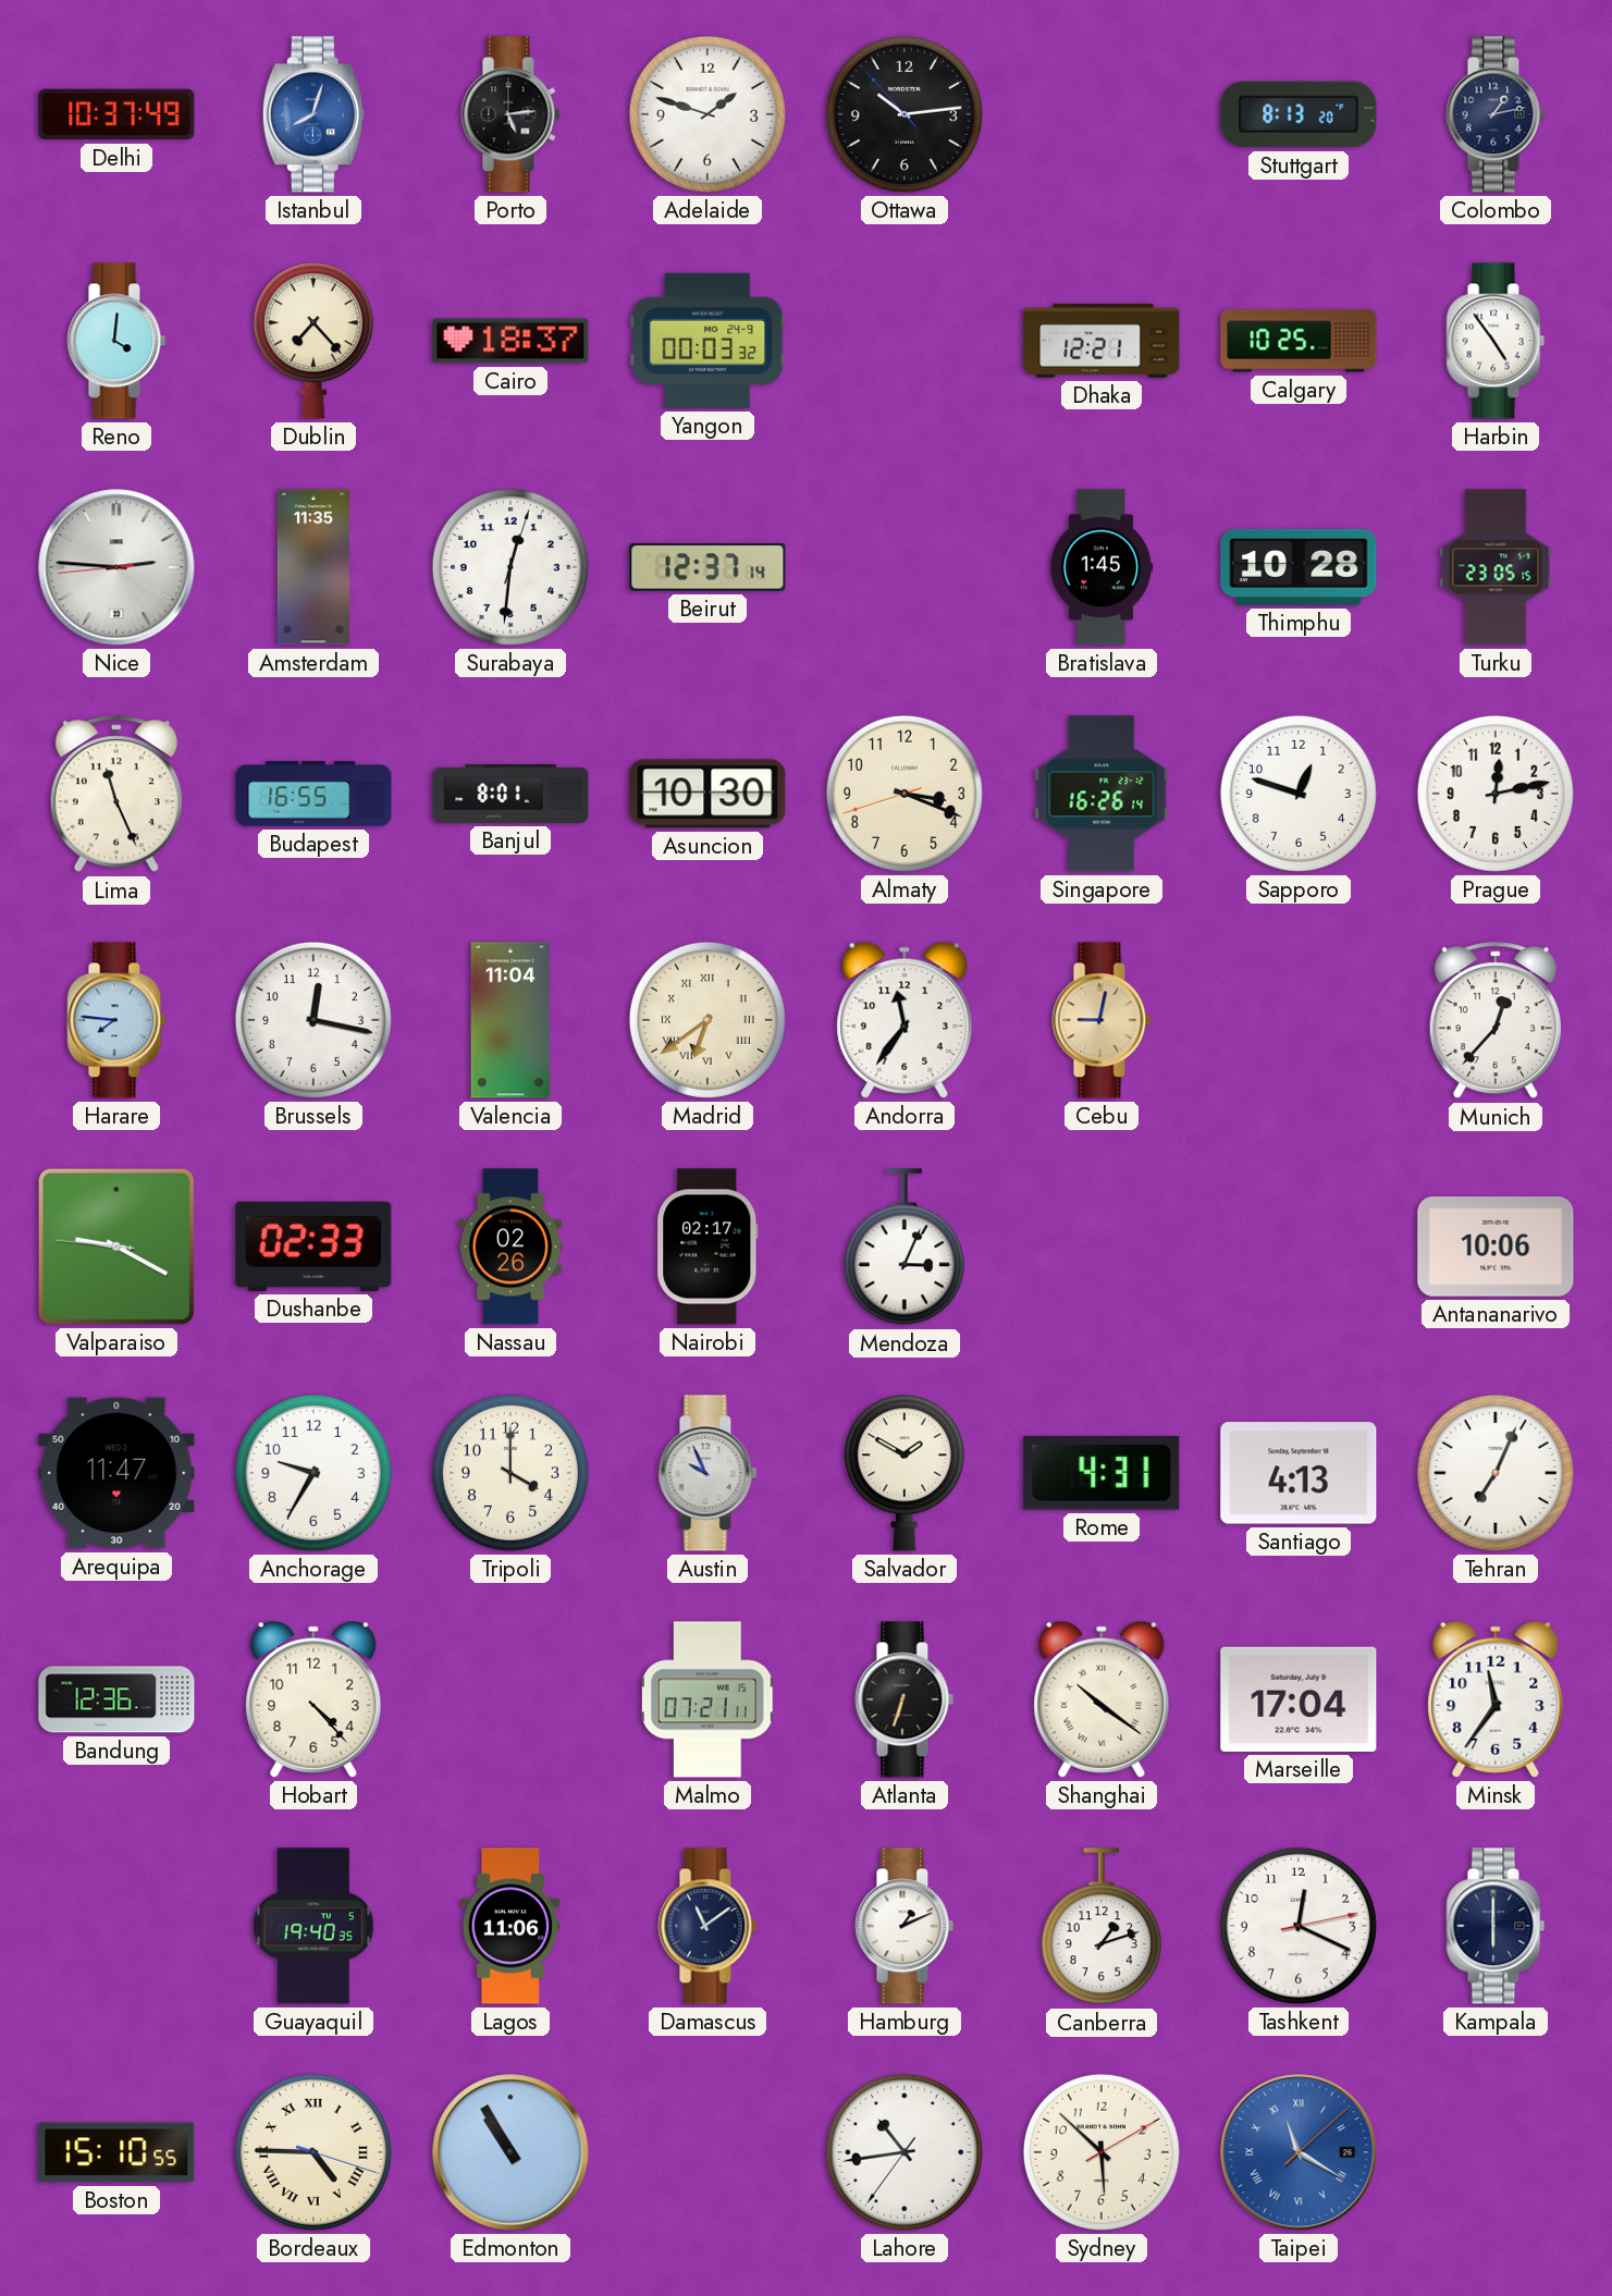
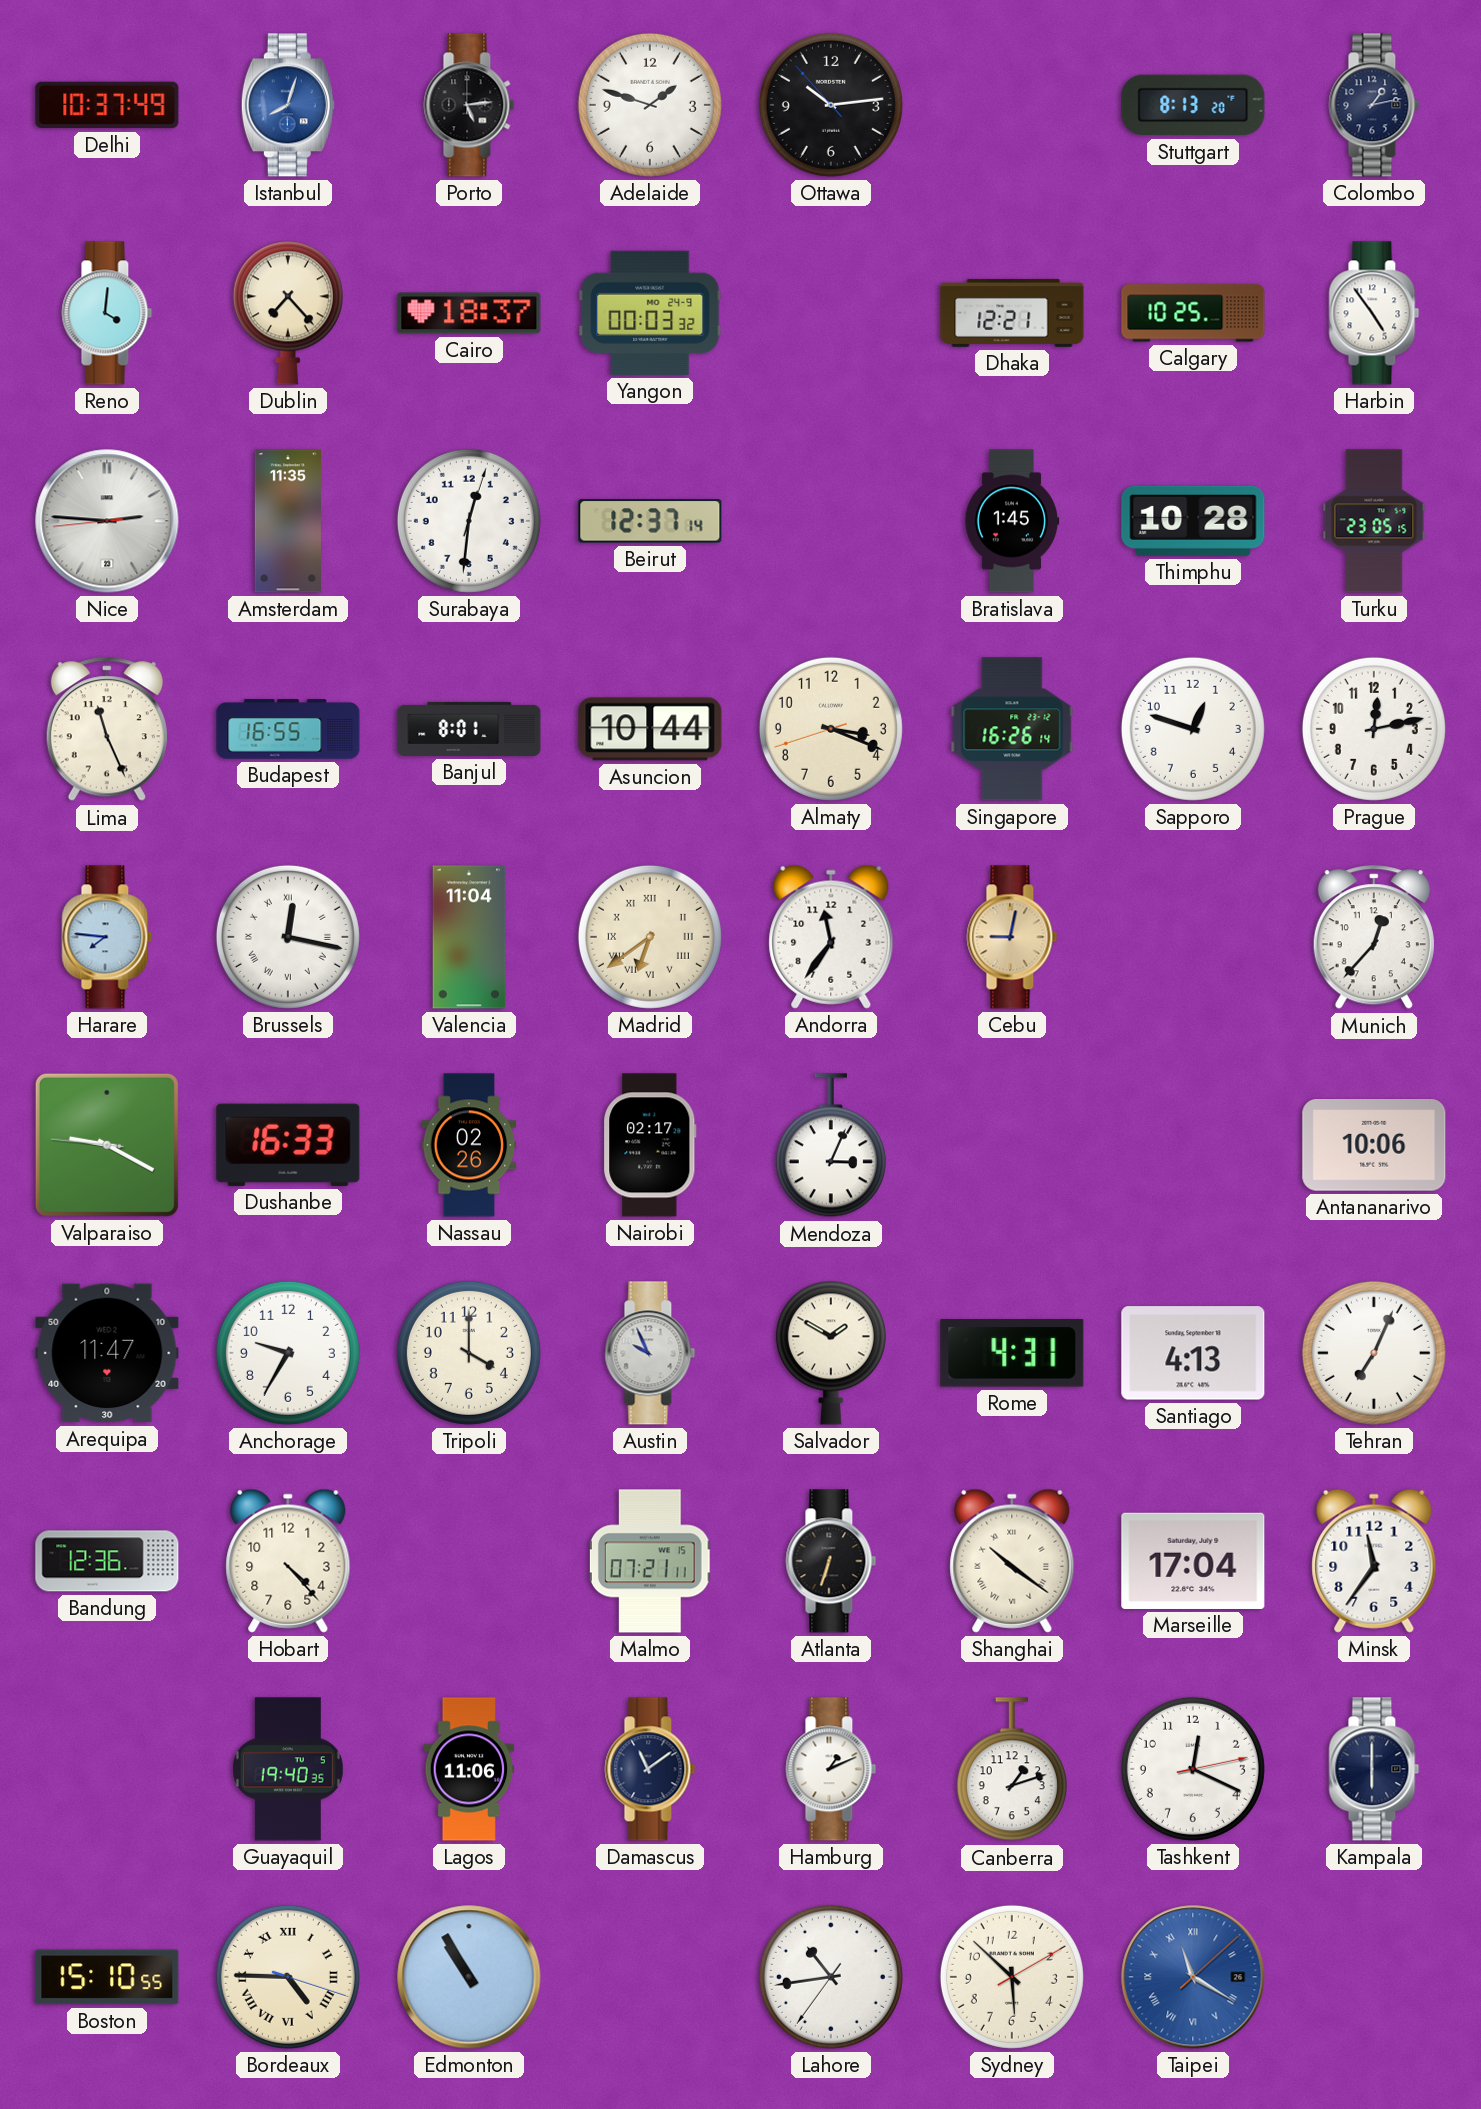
Asuncion: 10:30 -> 10:44 (650, 729)
Brussels numerals: Arabic -> Roman (288, 937)
Dushanbe: 02:33 -> 16:33 (288, 1145)
